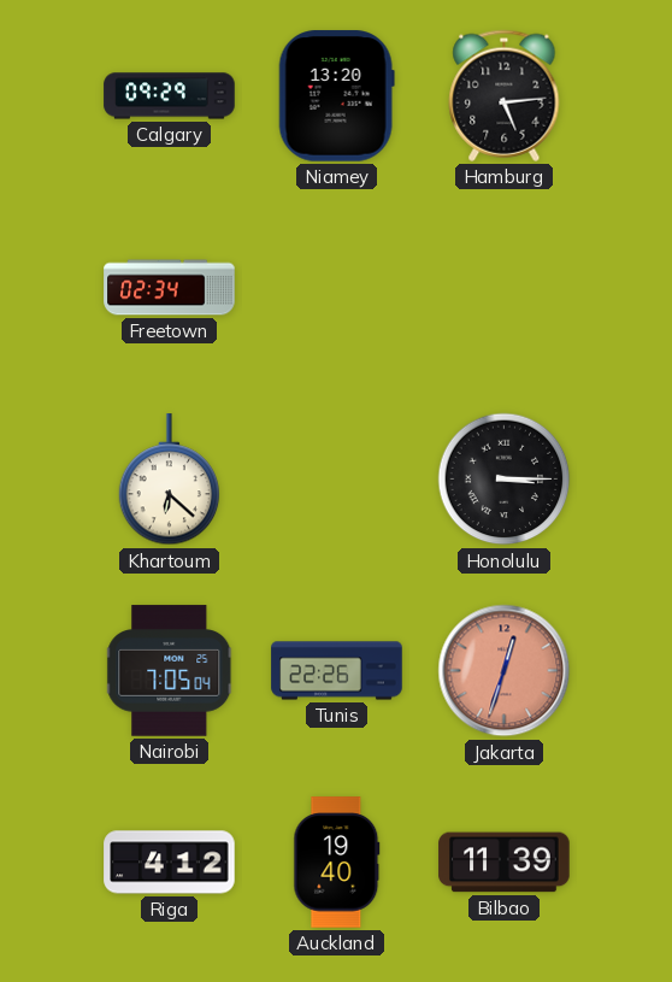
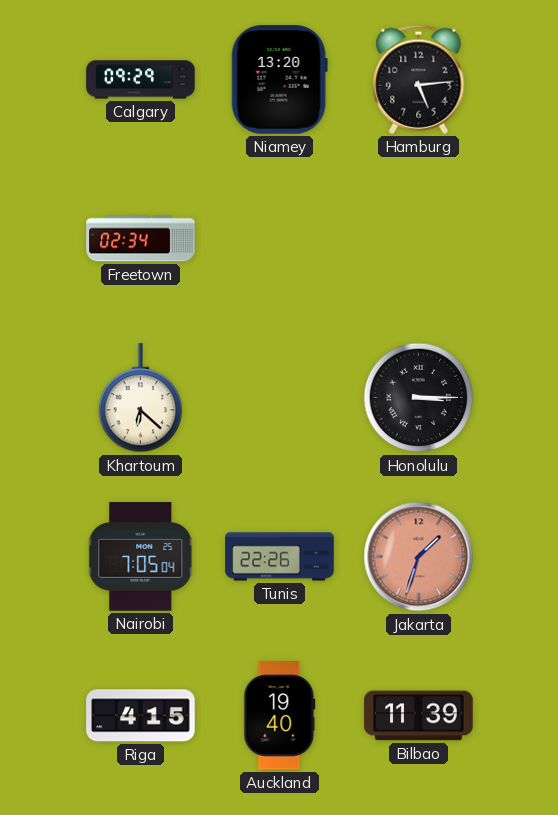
Jakarta: 12:33 -> 1:33 (419, 557)
Riga: 4:12 -> 4:15 (141, 716)
